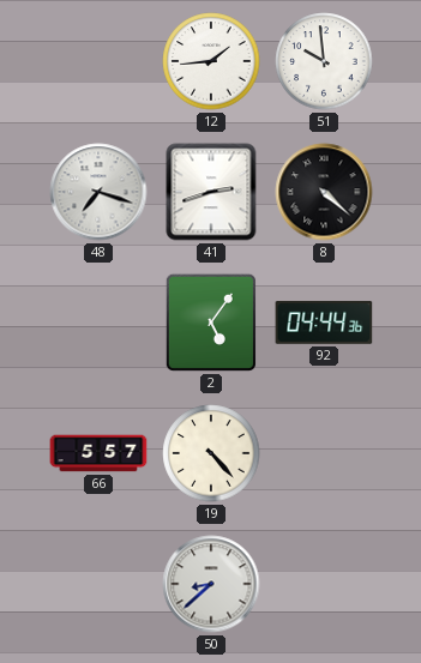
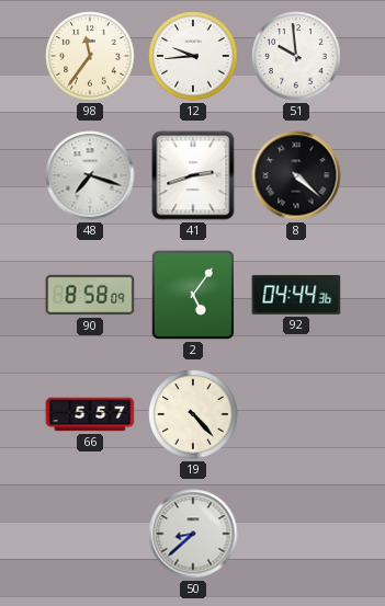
98: none -> 11:36 (90, 56)
12: 1:44 -> 9:44 (193, 56)
90: none -> 8:58 (90, 295)
